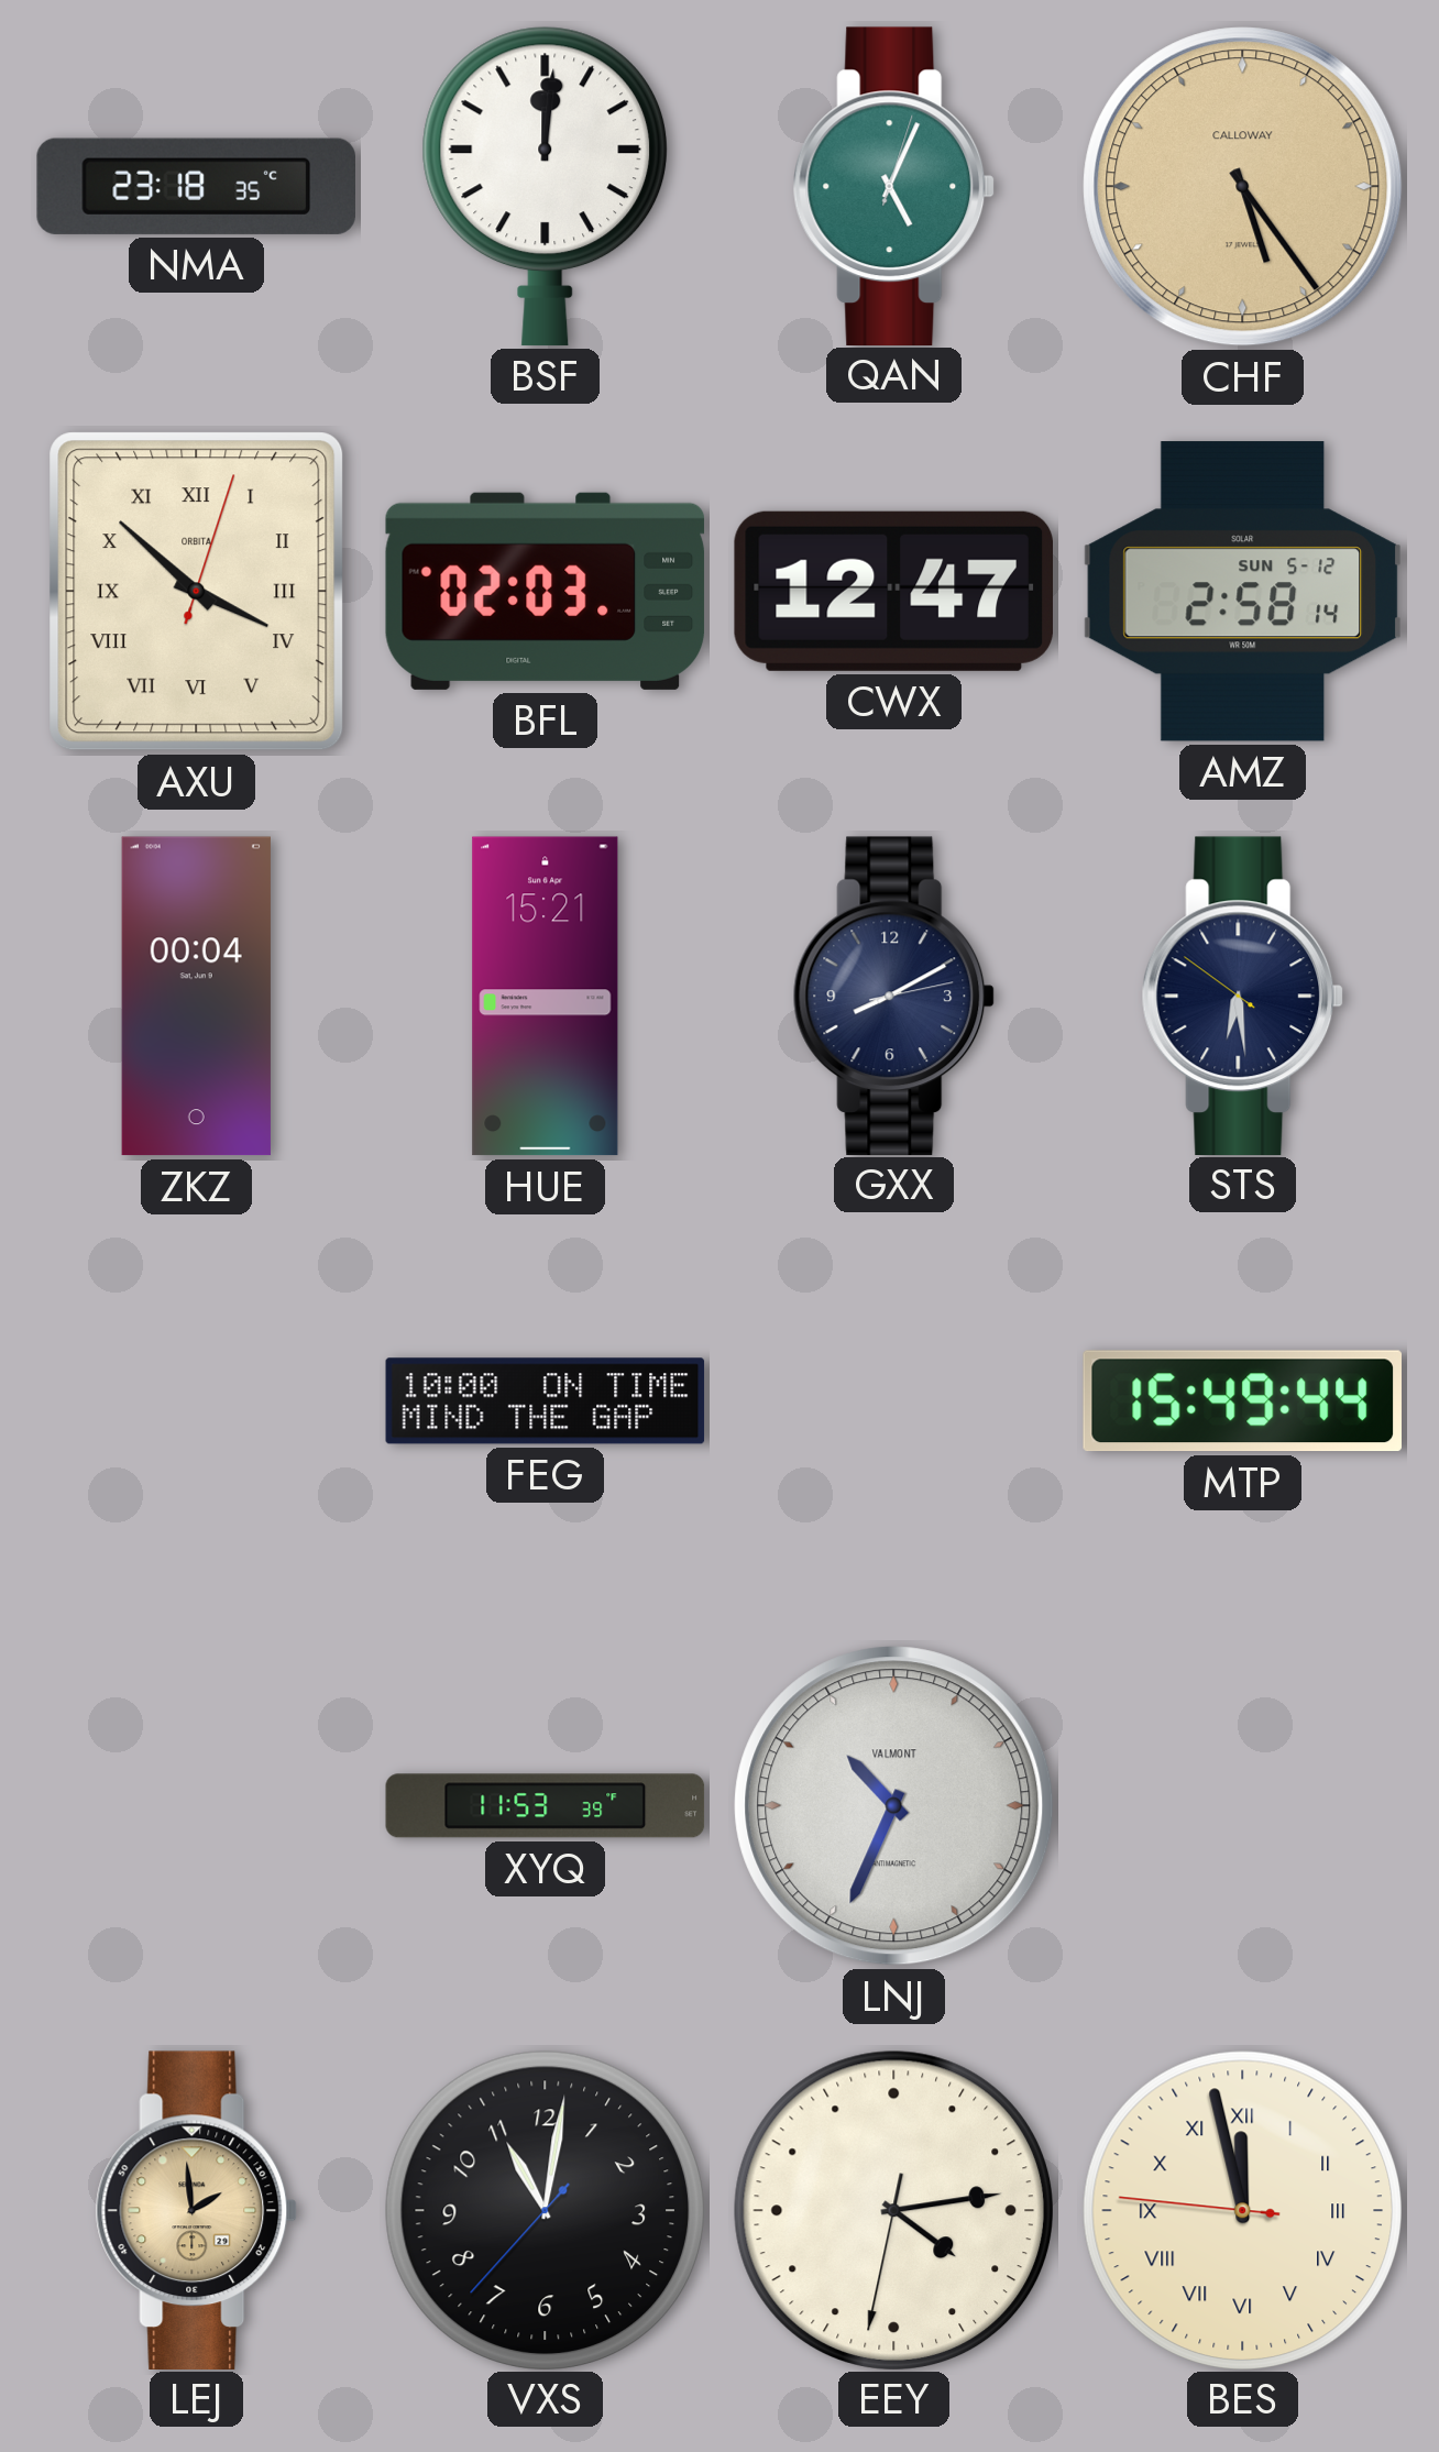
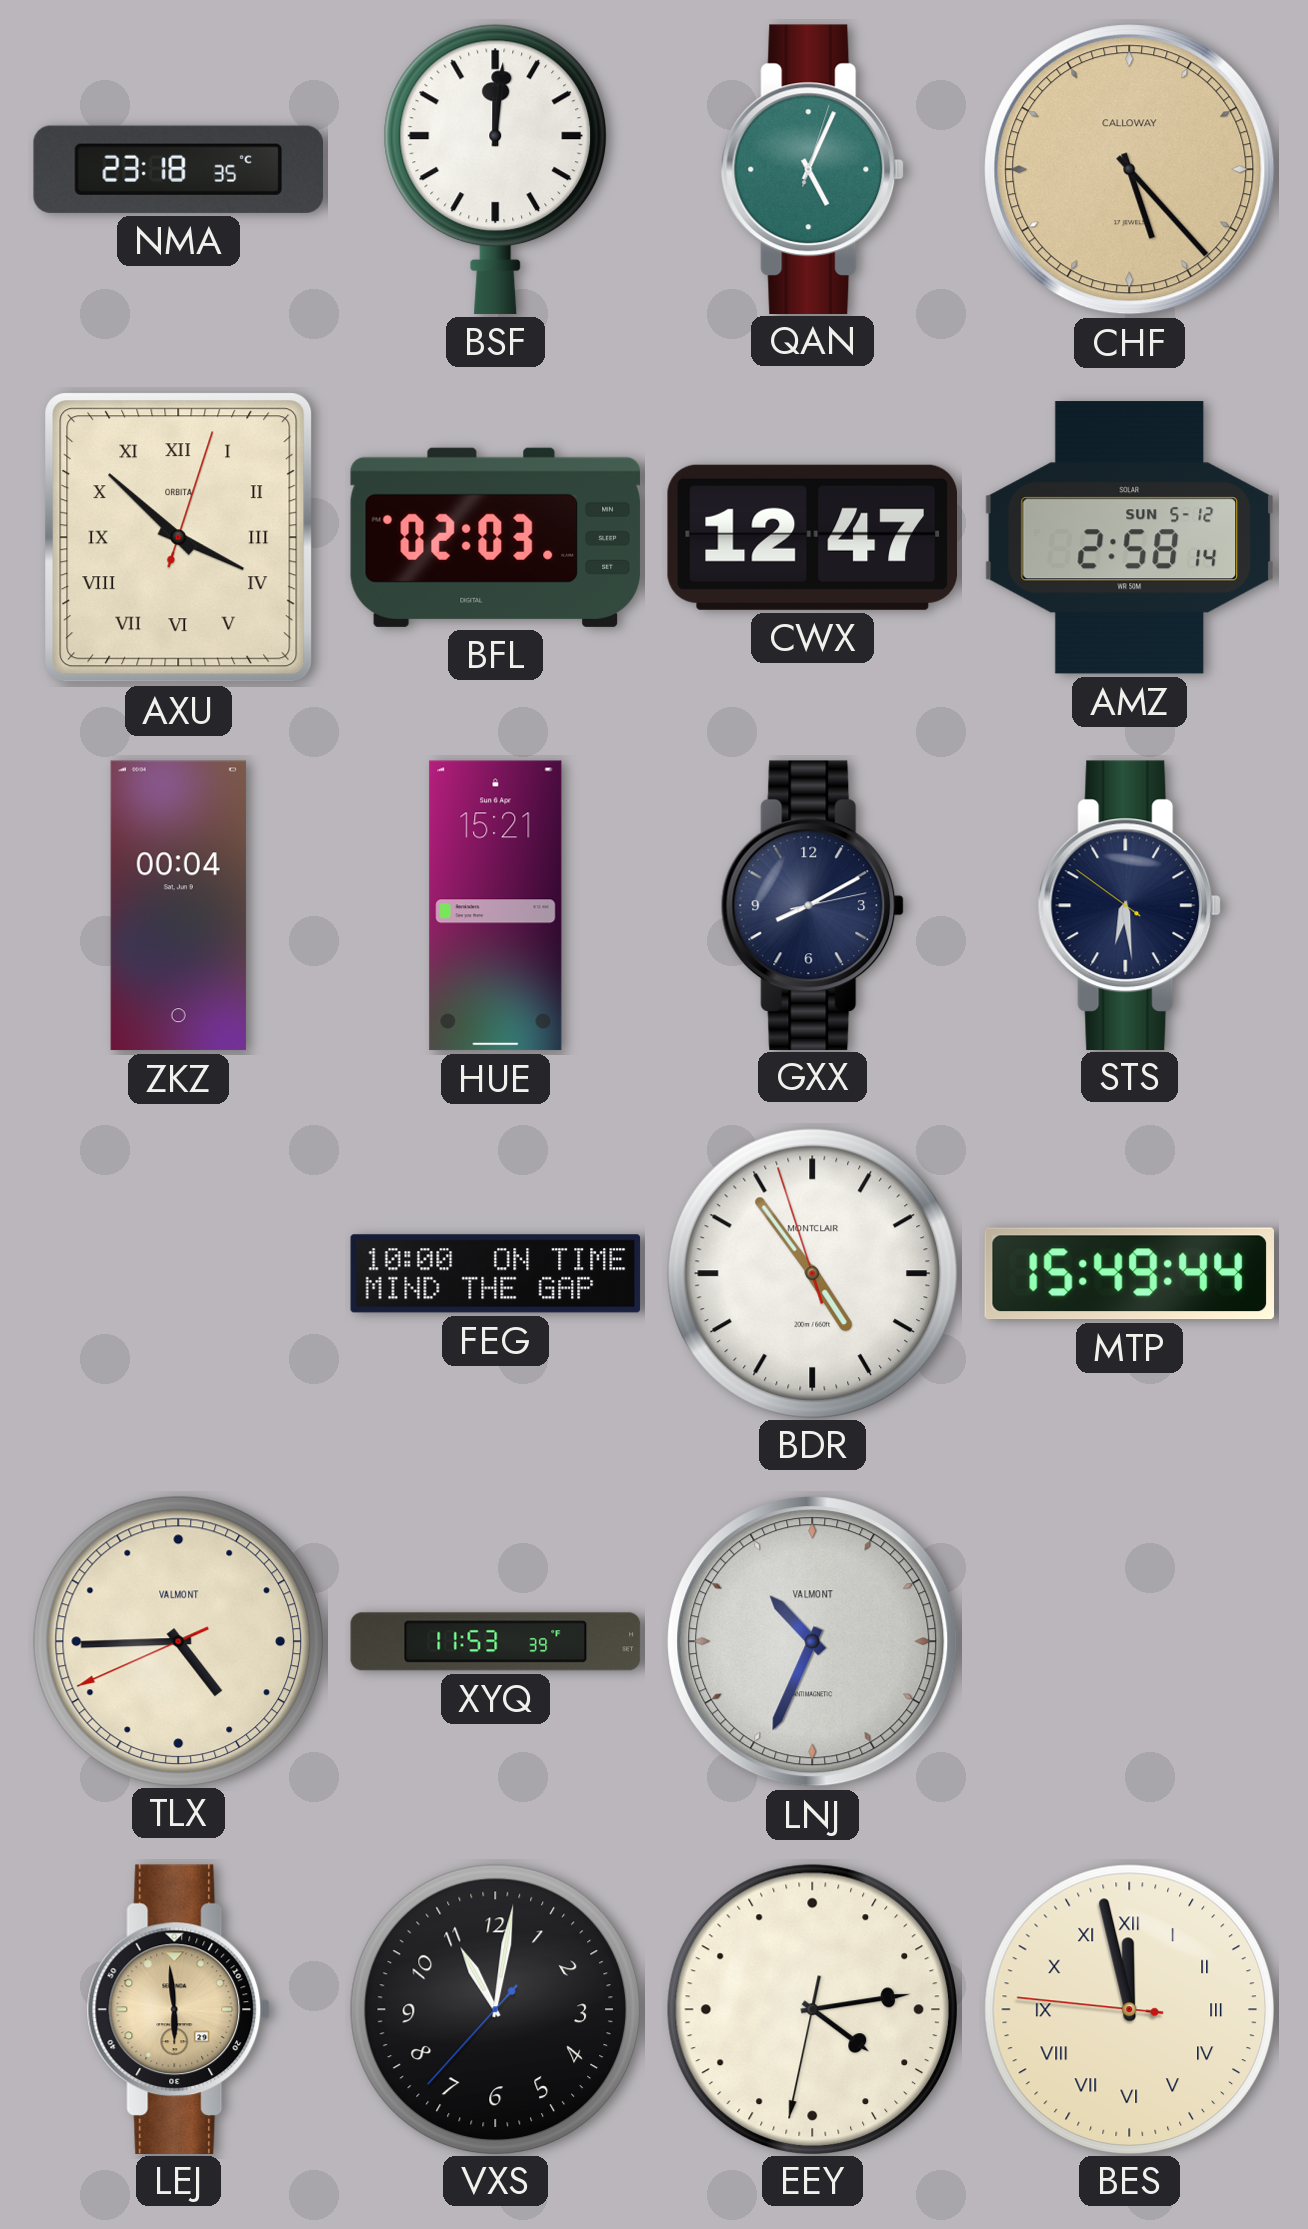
CHF: 5:24 -> 5:23 (1130, 170)
BDR: none -> 4:53 (812, 1273)
TLX: none -> 4:44 (178, 1641)
LEJ: 1:59 -> 5:59 (179, 2009)
